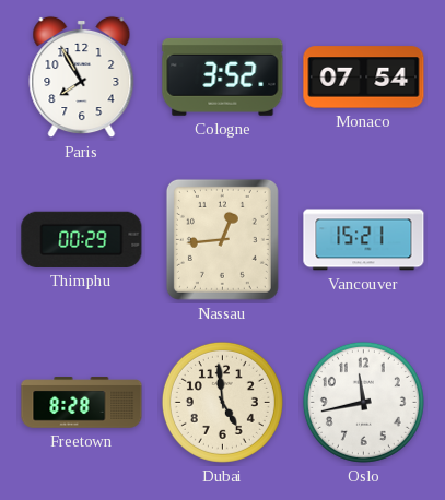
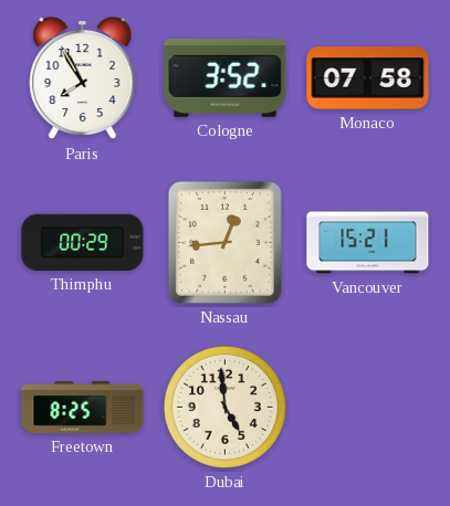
Monaco: 07:54 -> 07:58 (368, 78)
Freetown: 8:28 -> 8:25 (83, 408)
Oslo: 11:43 -> none (363, 402)
